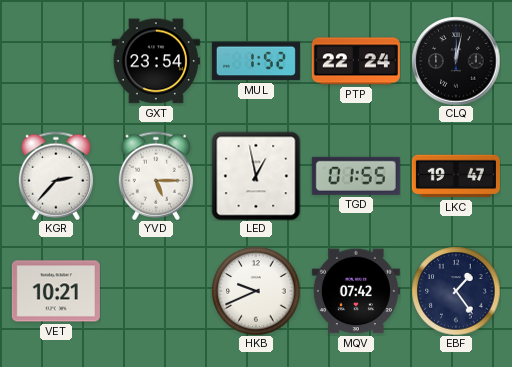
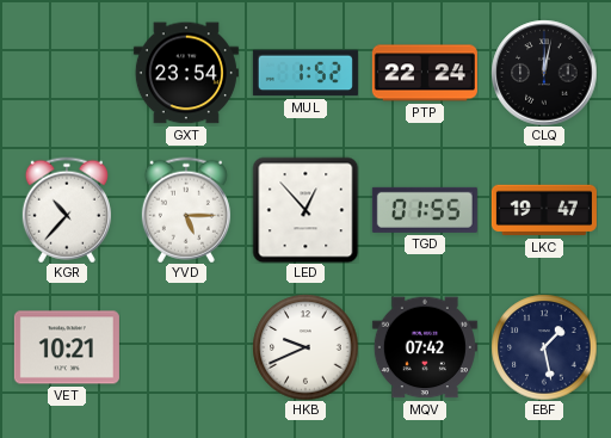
KGR: 2:37 -> 10:37 (67, 210)
LED: 12:58 -> 12:53 (305, 210)
EBF: 1:24 -> 1:28 (544, 347)
